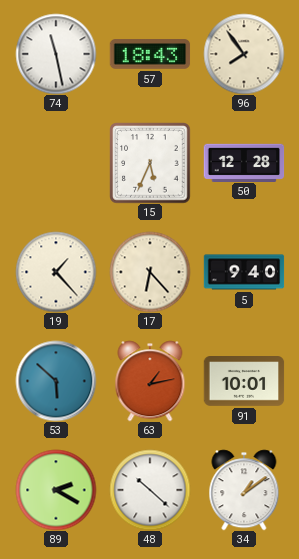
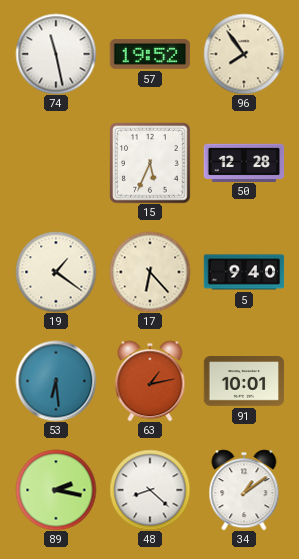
57: 18:43 -> 19:52 (150, 54)
19: 1:23 -> 1:21 (56, 272)
53: 5:52 -> 6:29 (56, 381)
89: 2:20 -> 2:17 (56, 490)
48: 10:22 -> 8:22 (150, 490)
